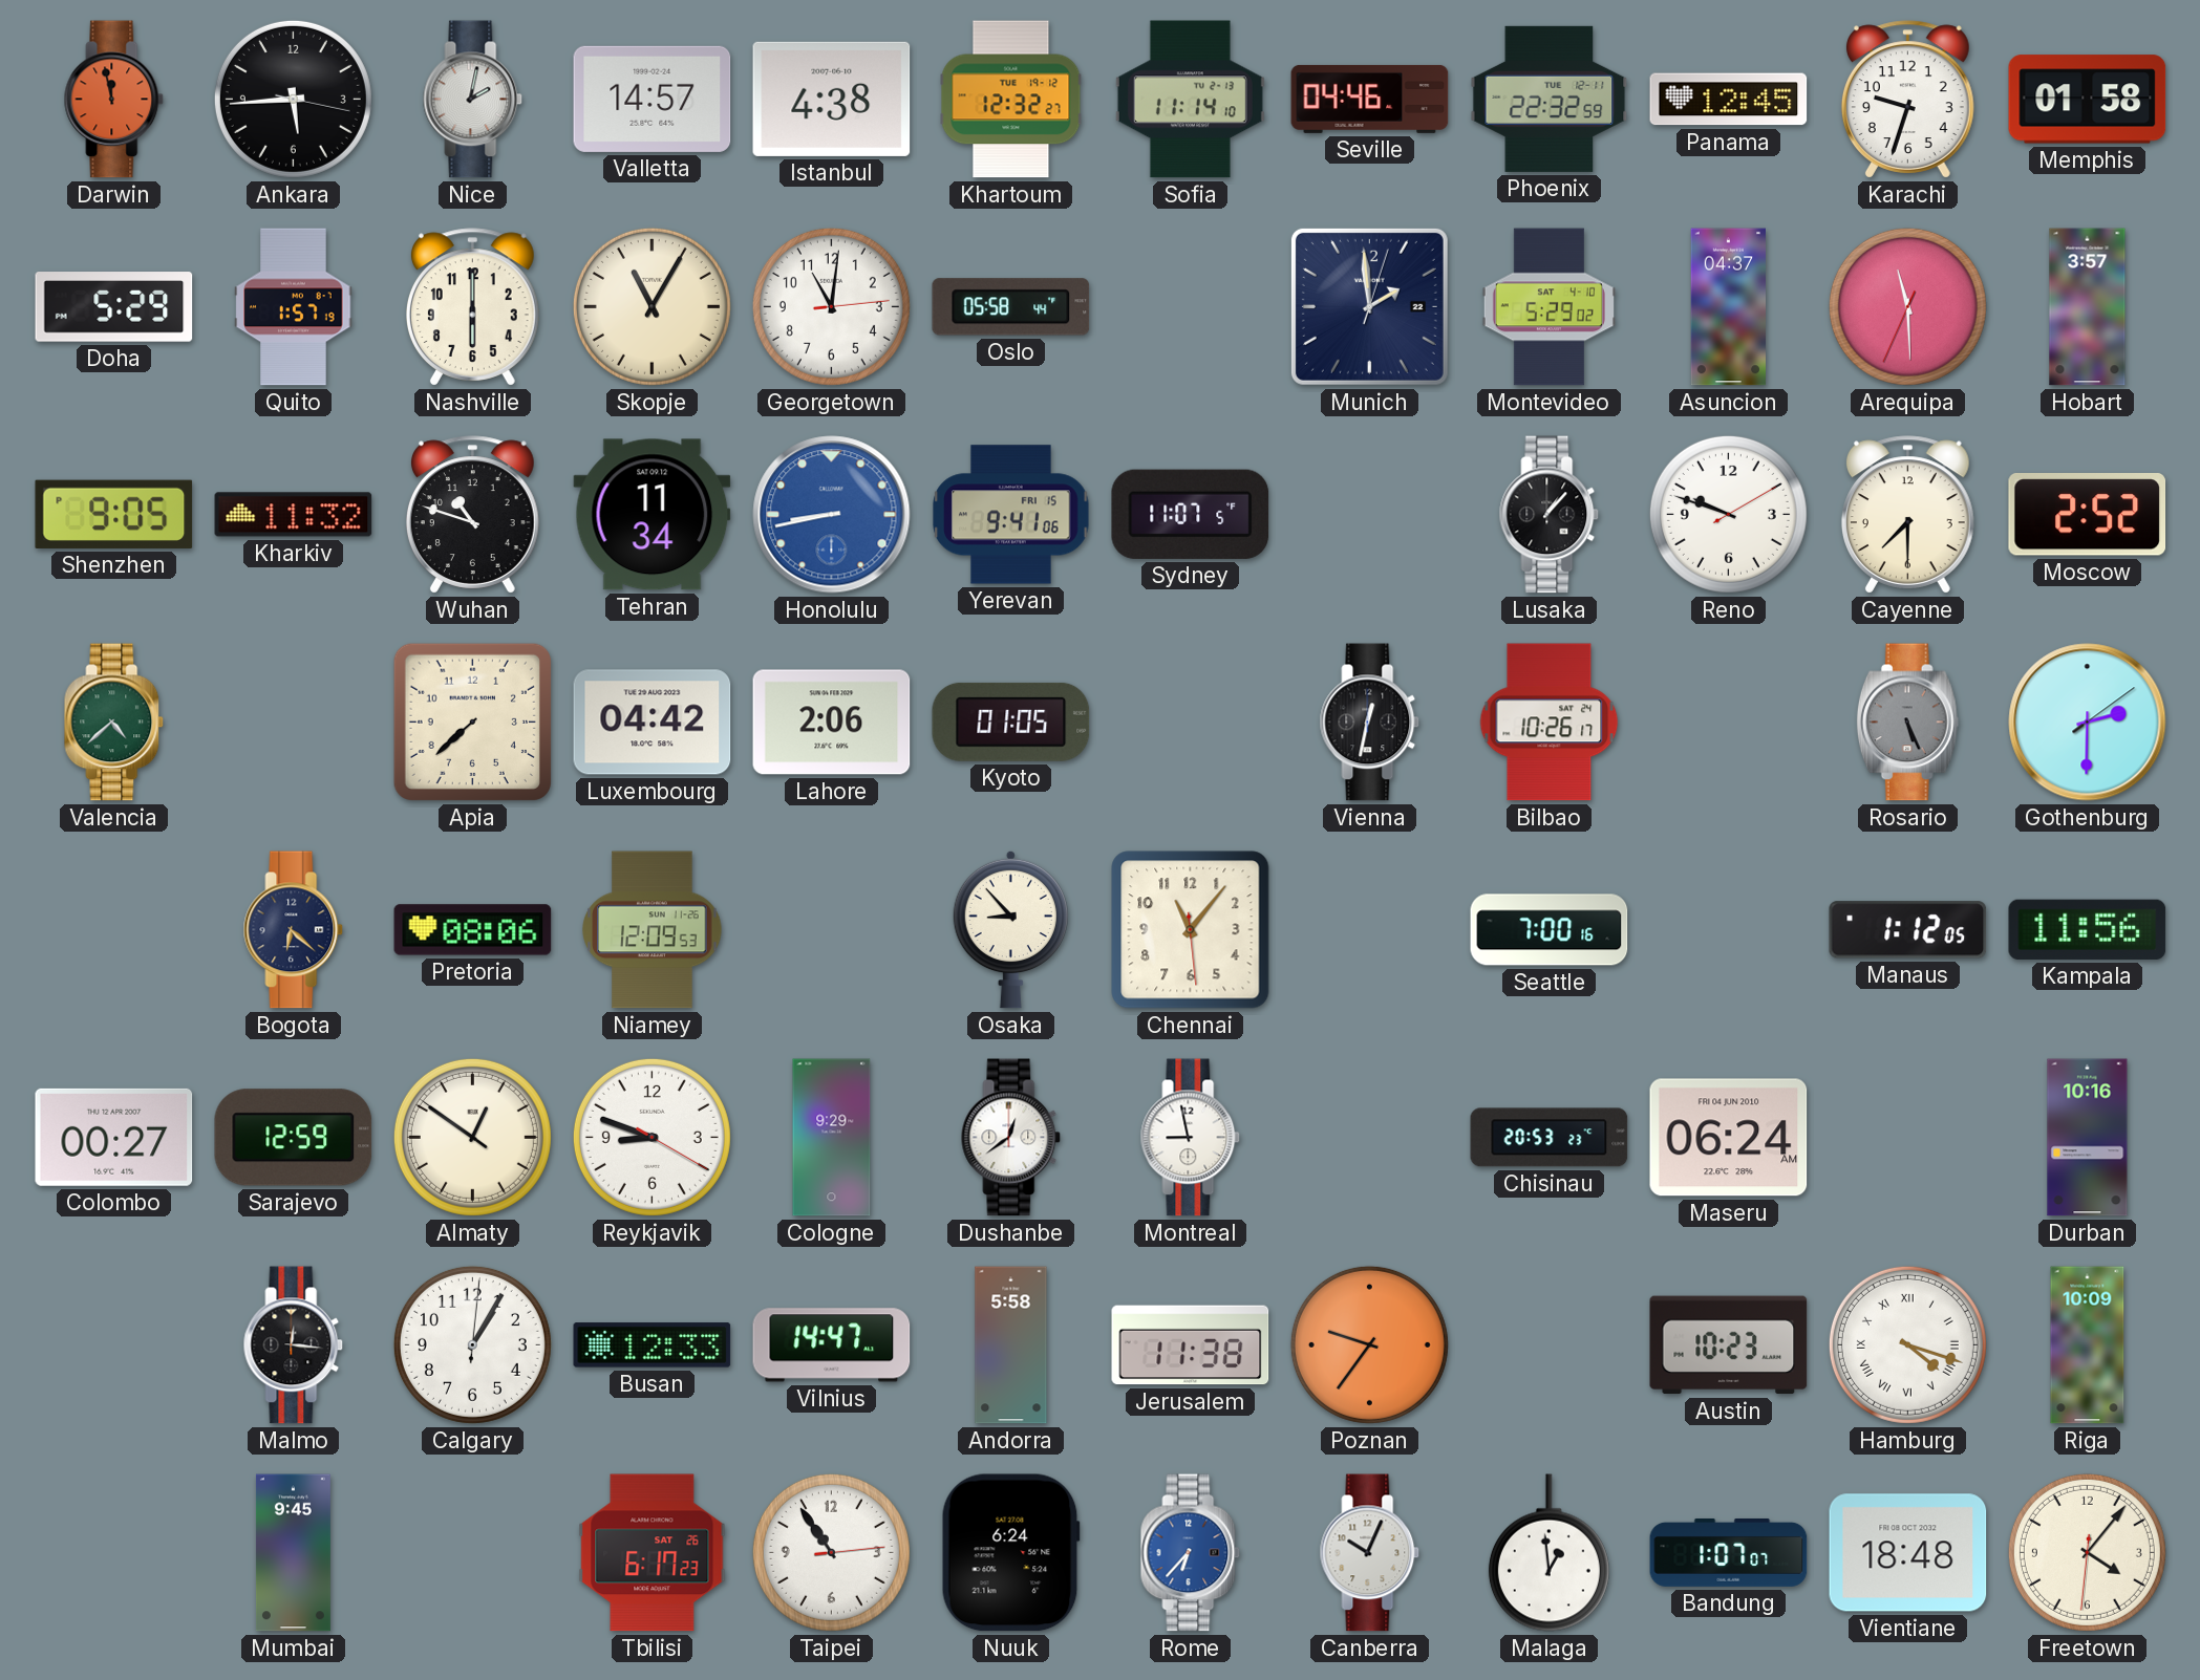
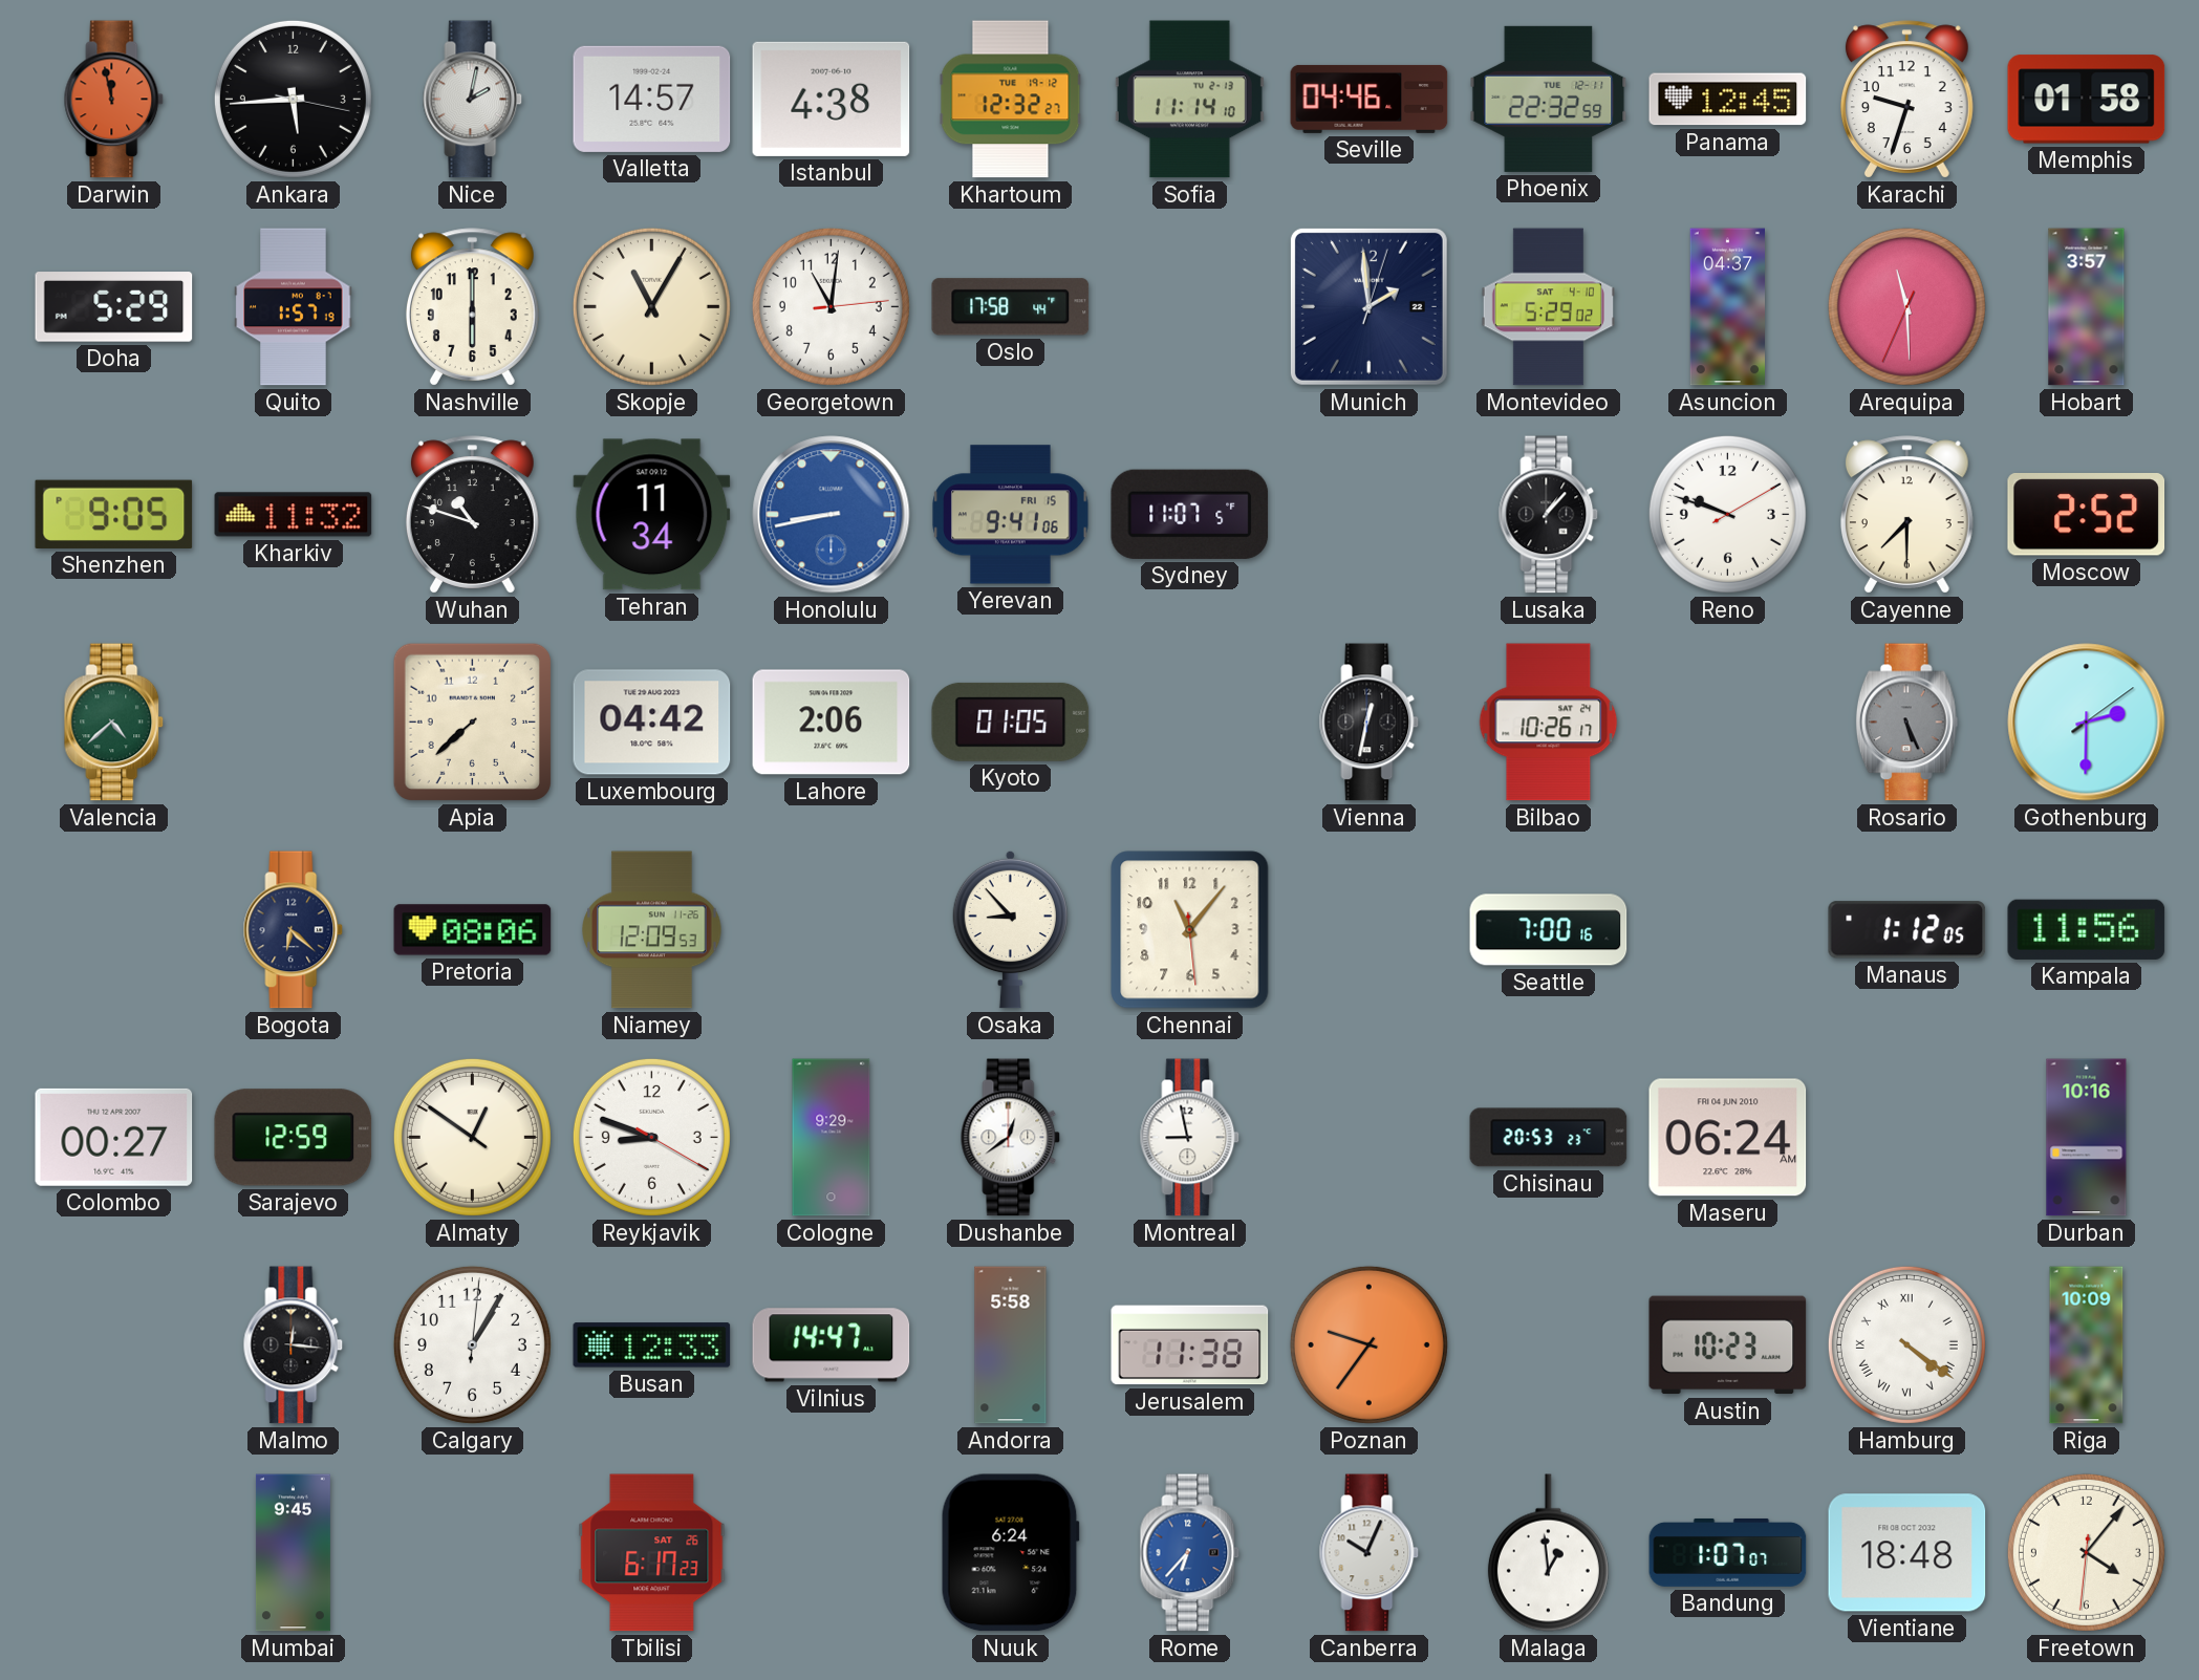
Oslo: 05:58 -> 17:58 (1011, 307)
Hamburg: 4:18 -> 4:21 (1906, 1344)
Taipei: 10:54 -> none (831, 1552)
